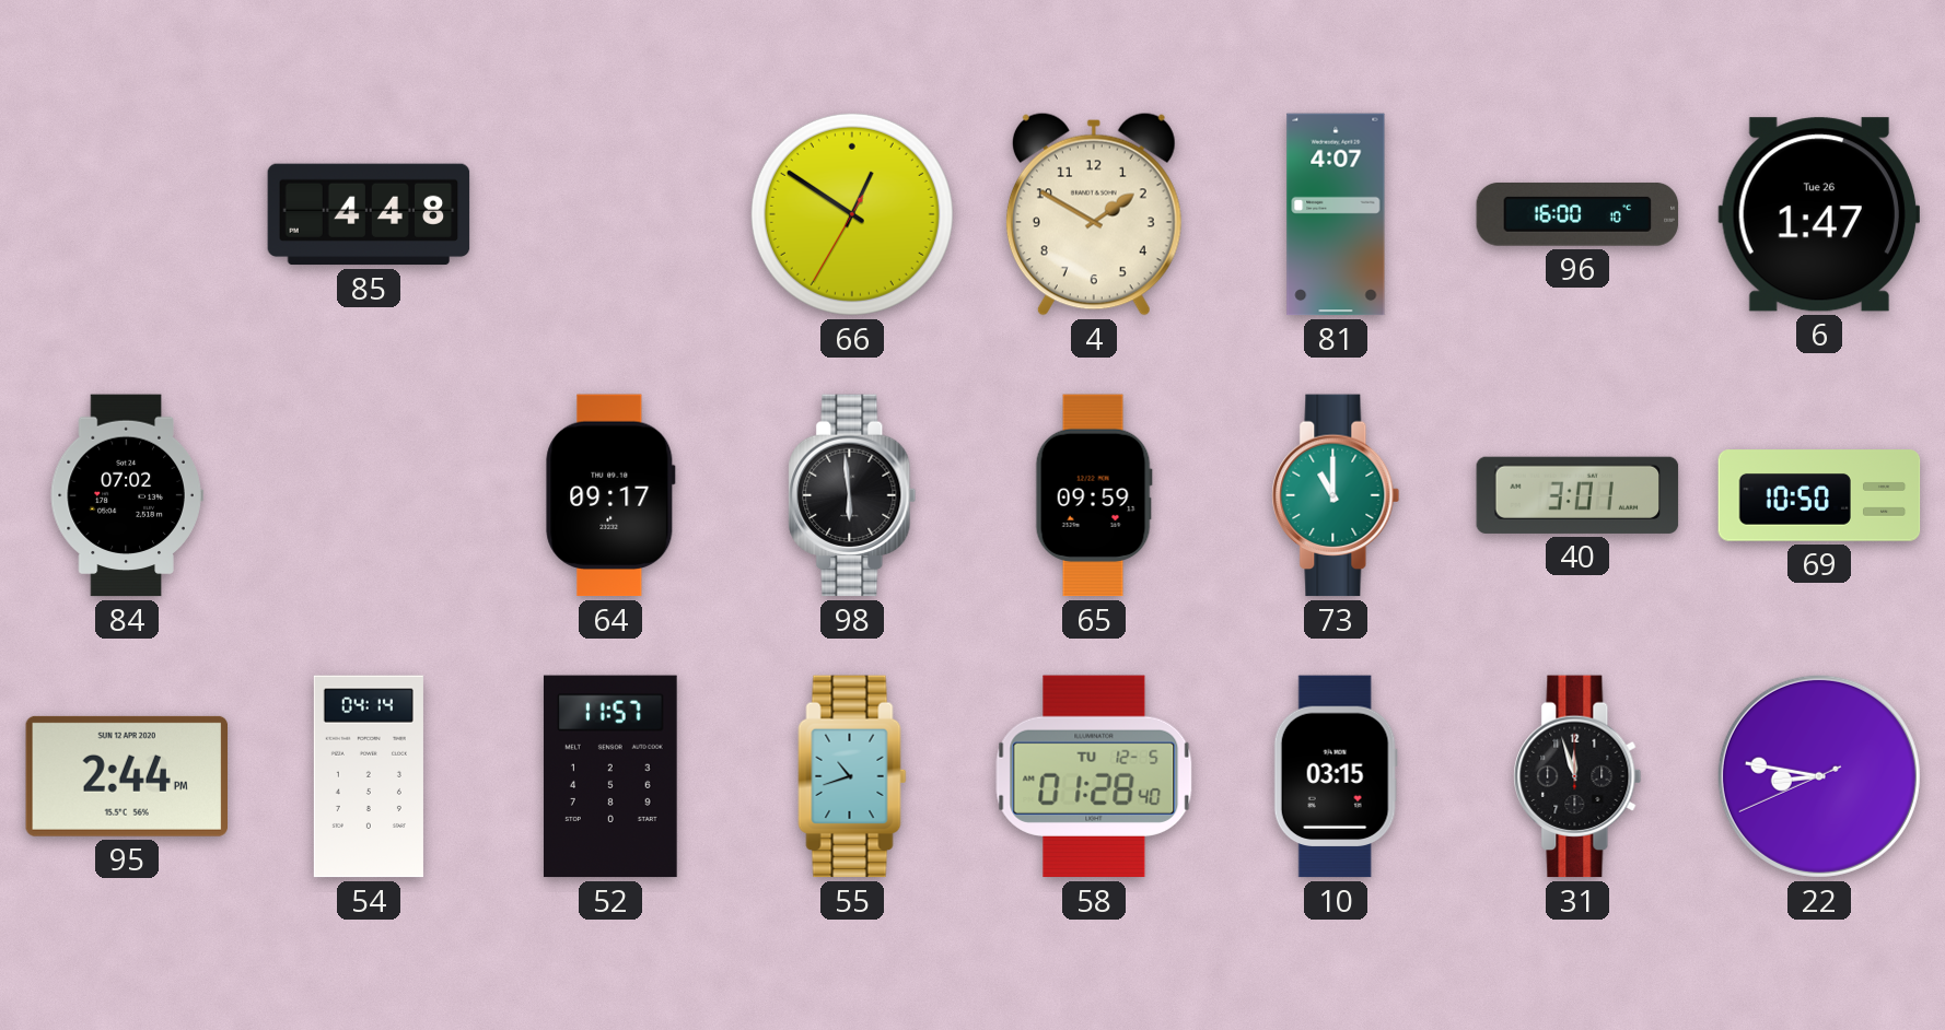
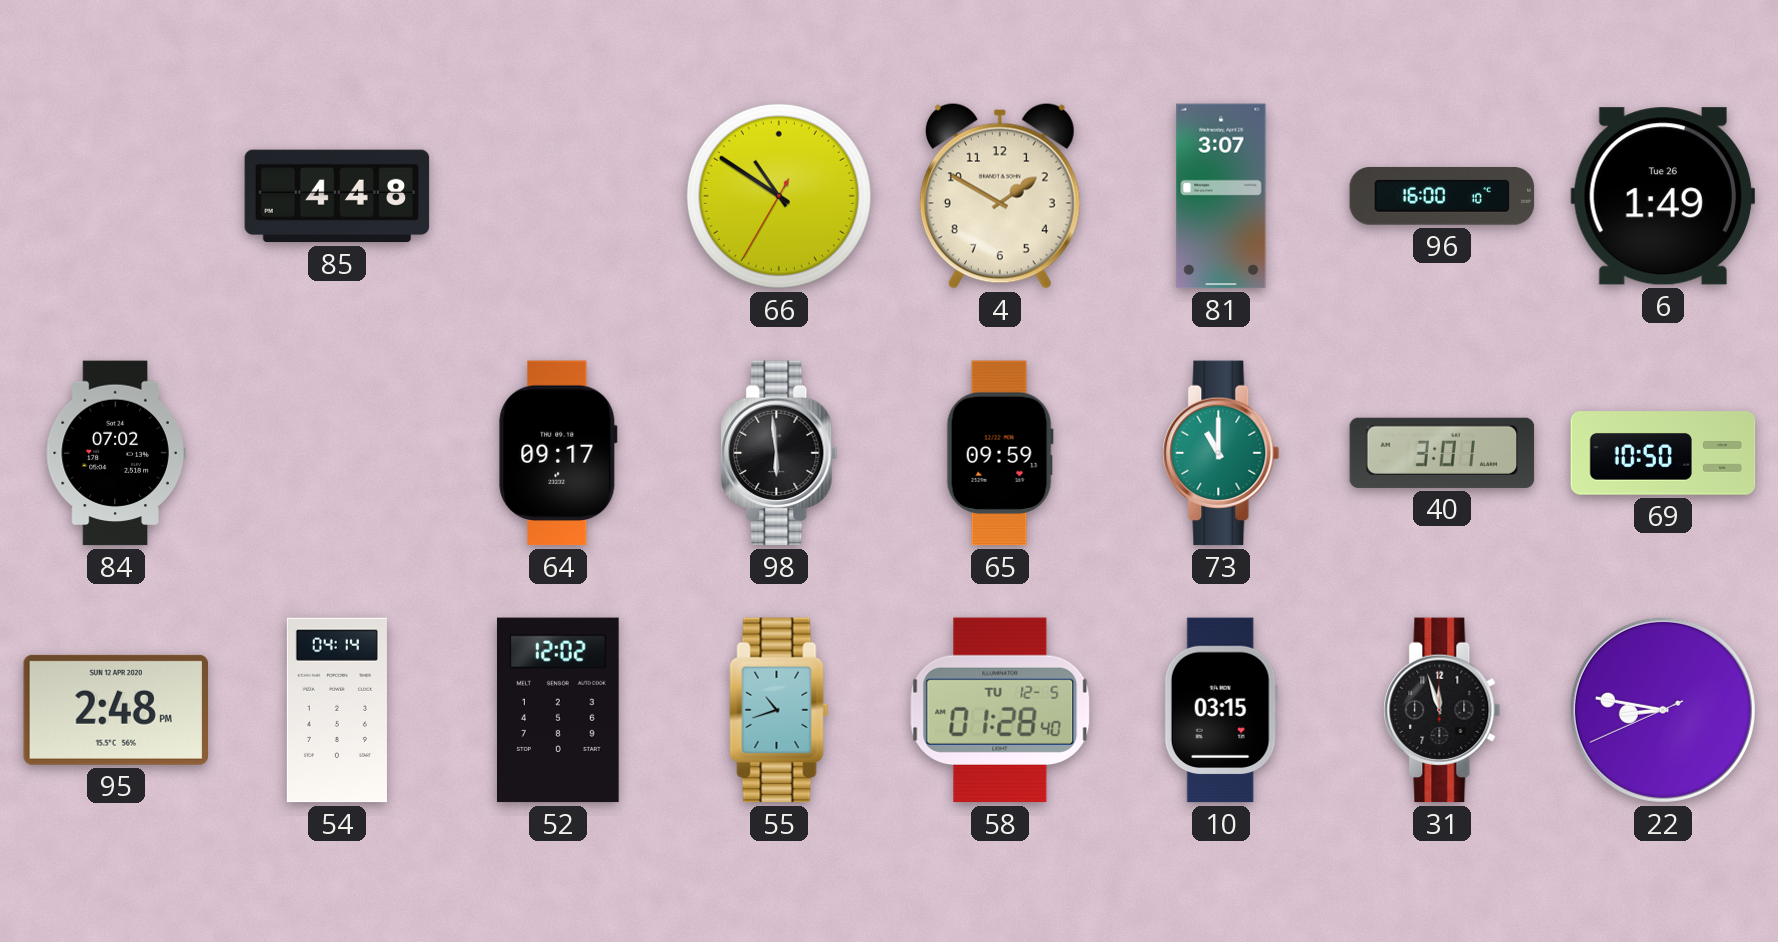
66: 12:50 -> 10:50 (779, 196)
81: 4:07 -> 3:07 (1221, 196)
6: 1:47 -> 1:49 (1662, 196)
95: 2:44 -> 2:48 (115, 710)
52: 11:57 -> 12:02 (558, 710)
